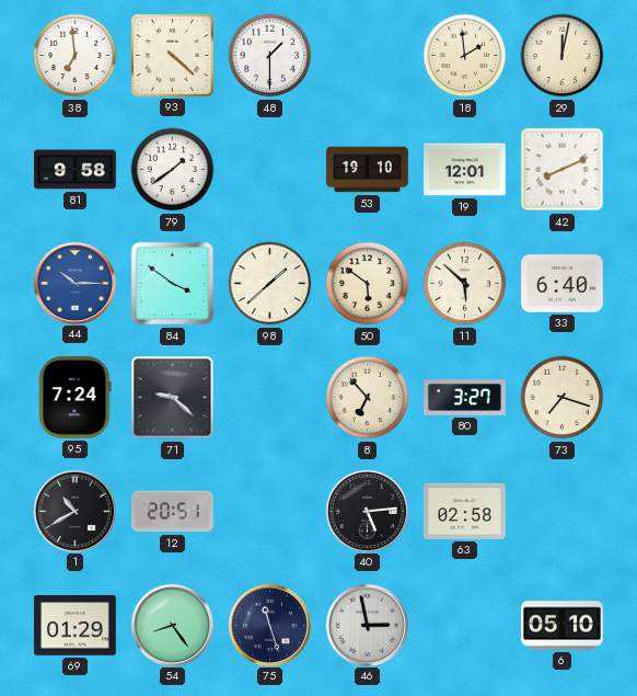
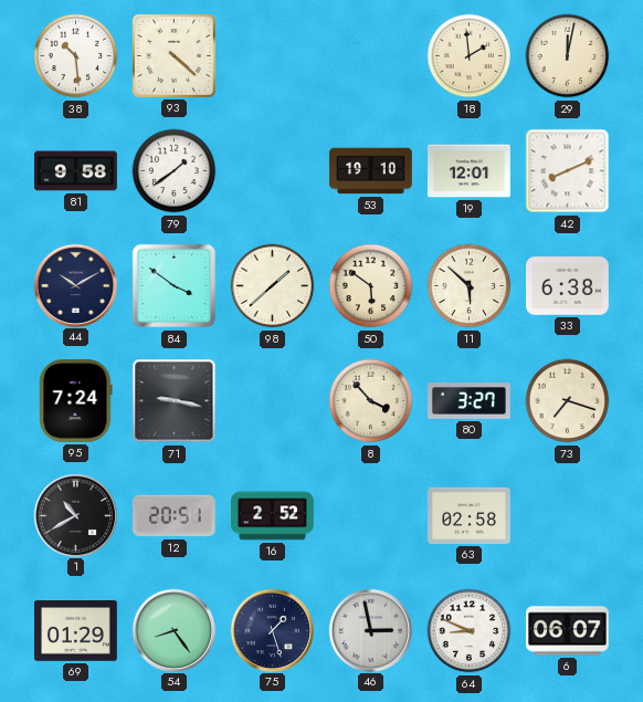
38: 6:59 -> 10:29 (76, 56)
48: 1:30 -> none (270, 56)
44: 10:15 -> 10:10 (75, 285)
44 dial: blue -> navy (75, 285)
33: 6:40 -> 6:38 (568, 286)
71: 9:22 -> 9:17 (175, 401)
8: 6:53 -> 3:53 (371, 401)
16: none -> 2:52 (273, 516)
40: 5:14 -> none (367, 511)
75: 11:27 -> 1:27 (272, 630)
64: none -> 8:49 (470, 631)
6: 05:10 -> 06:07 (568, 631)
